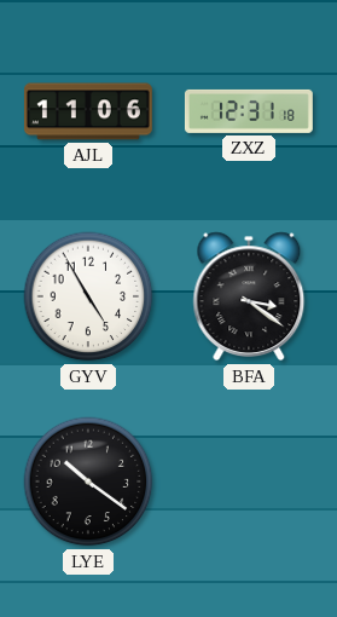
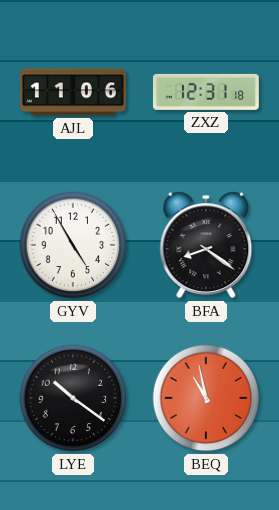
BFA: 3:21 -> 8:21 (206, 245)
BEQ: none -> 10:58 (206, 398)
